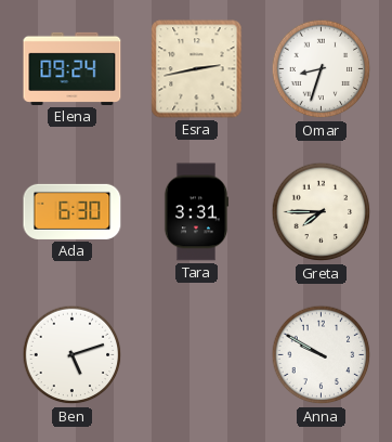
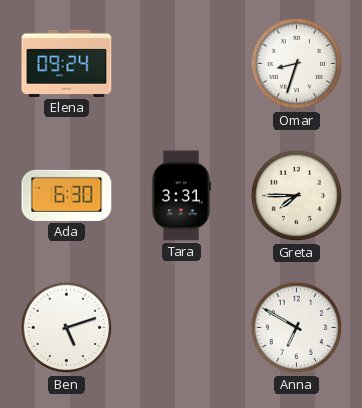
Esra: 2:43 -> none (197, 69)
Anna: 9:50 -> 6:50 (297, 328)
